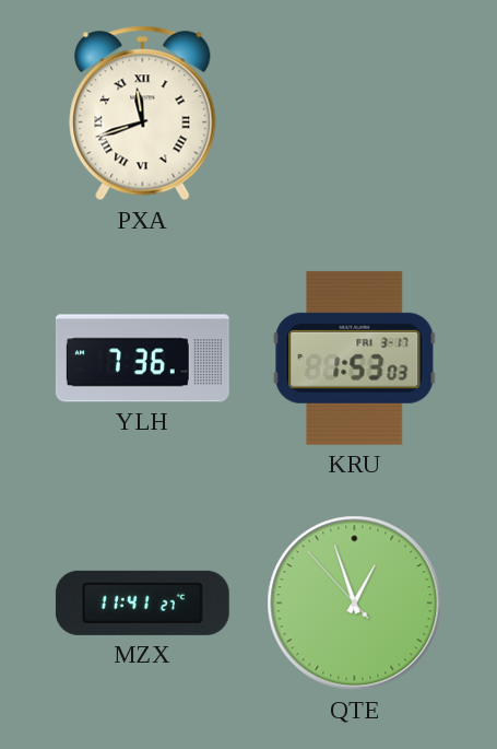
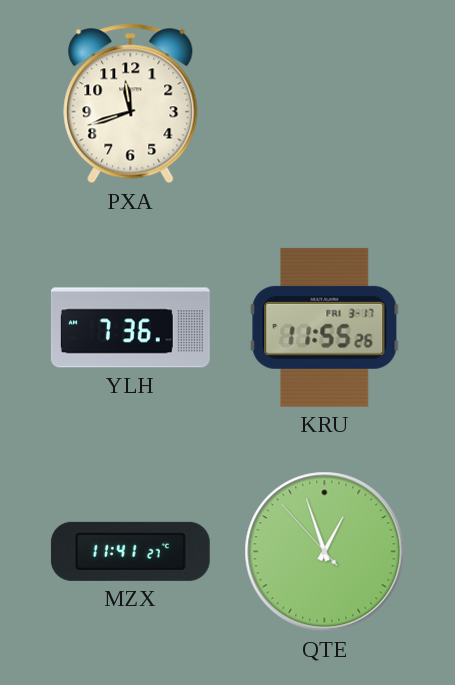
PXA numerals: Roman -> Arabic (131, 104)
KRU: 1:53 -> 11:55 (325, 327)
